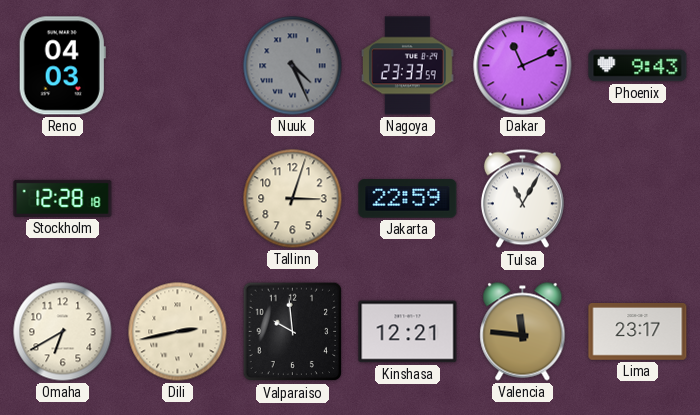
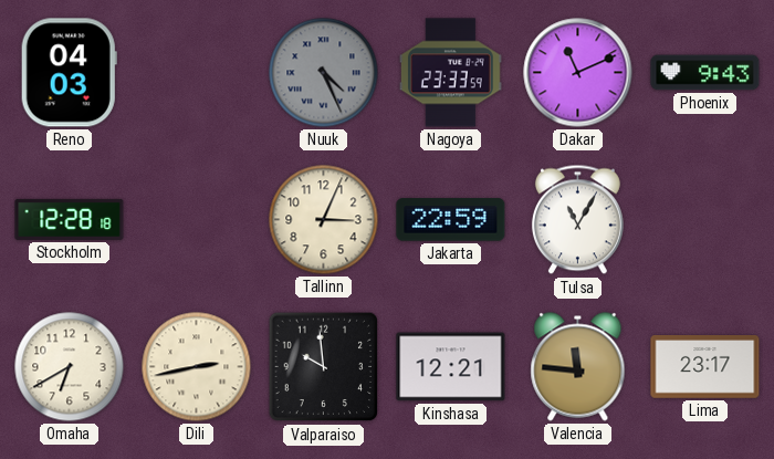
Tallinn: 3:03 -> 3:04 (324, 220)
